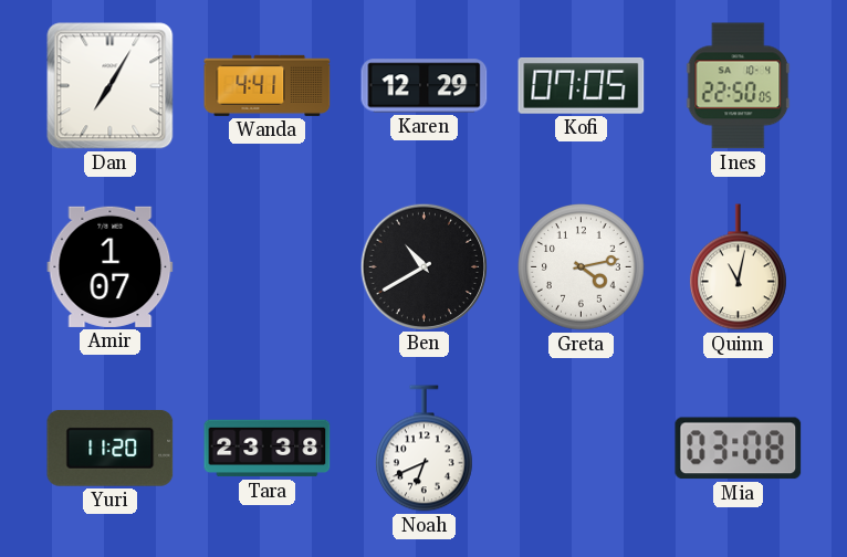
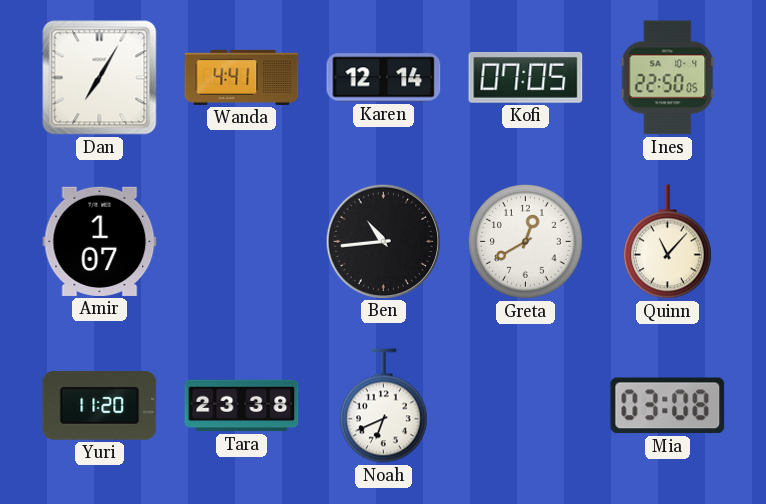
Karen: 12:29 -> 12:14 (384, 78)
Ben: 10:40 -> 10:44 (383, 241)
Greta: 4:13 -> 12:40 (526, 242)
Quinn: 11:02 -> 11:07 (668, 242)
